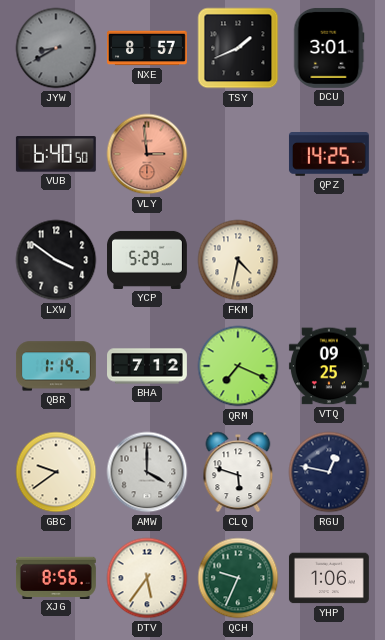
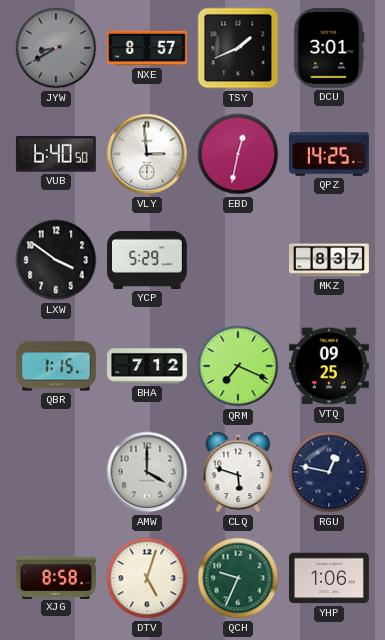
VLY dial: salmon -> white (147, 154)
EBD: none -> 12:32 (238, 154)
FKM: 4:32 -> none (238, 260)
MKZ: none -> 8:37 (330, 260)
QBR: 1:19 -> 1:15 (56, 366)
GBC: 9:39 -> none (56, 472)
XJG: 8:56 -> 8:58 (56, 577)
DTV: 5:36 -> 5:03 (147, 578)
